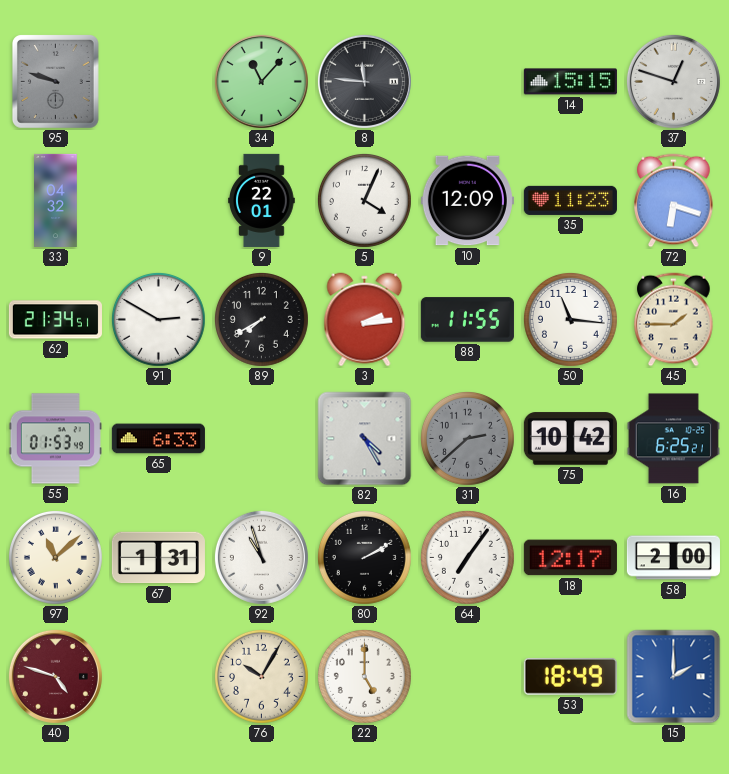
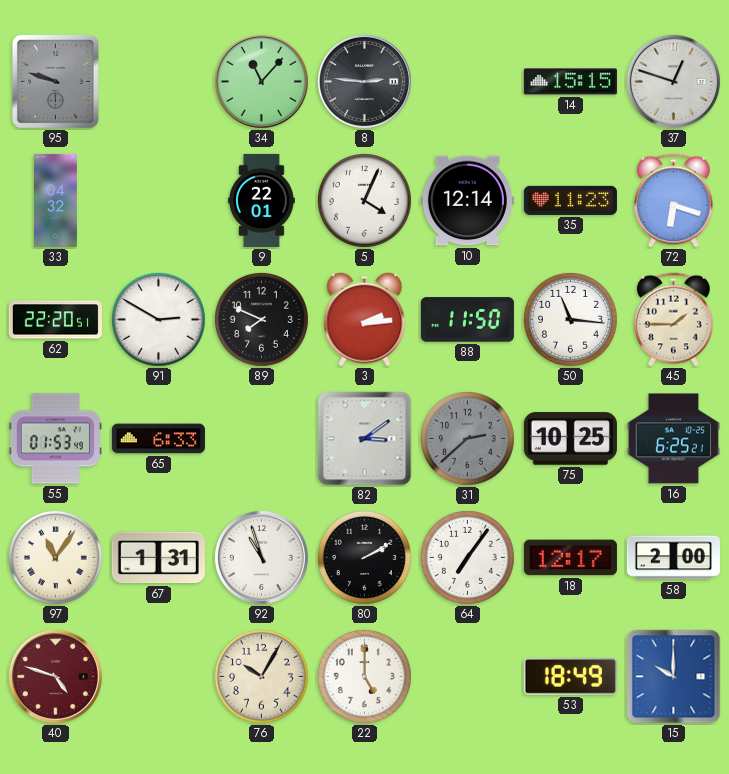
8: 11:46 -> 2:46 (364, 81)
10: 12:09 -> 12:14 (467, 201)
62: 21:34 -> 22:20 (55, 320)
89: 7:40 -> 7:49 (261, 319)
88: 11:55 -> 11:50 (467, 320)
82: 4:25 -> 3:09 (365, 439)
75: 10:42 -> 10:25 (570, 439)
97: 11:08 -> 11:06 (55, 557)
15: 2:00 -> 10:00 (674, 677)
